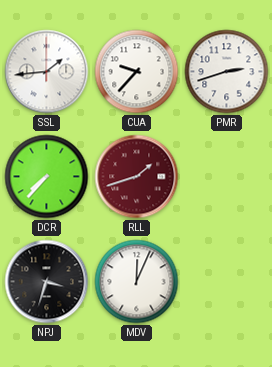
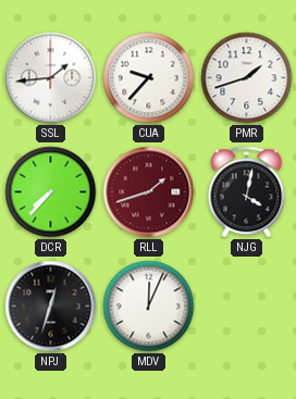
PMR: 2:42 -> 1:42 (247, 78)
NJG: none -> 4:02 (247, 192)
NPJ: 3:33 -> 12:33 (51, 307)
